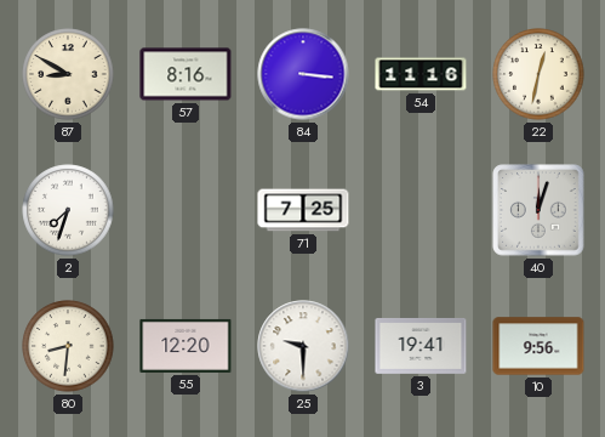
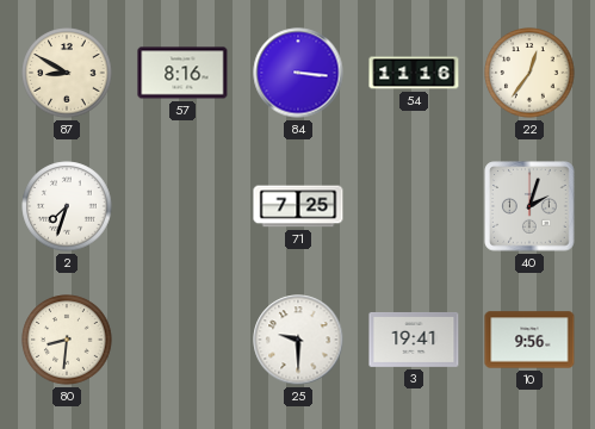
22: 12:32 -> 12:36 (529, 73)
40: 12:03 -> 2:03 (529, 206)
55: 12:20 -> none (186, 346)
